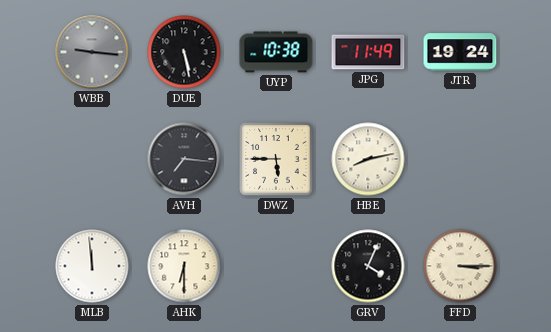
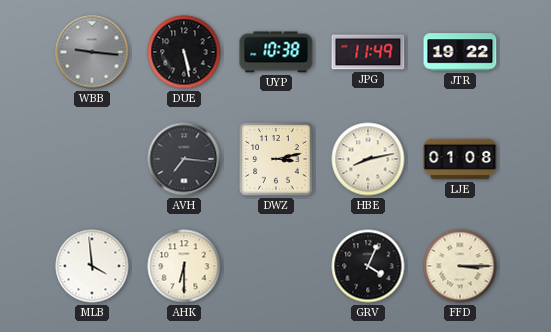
JTR: 19:24 -> 19:22 (460, 52)
DWZ: 5:45 -> 3:13 (276, 159)
LJE: none -> 01:08 (460, 159)
MLB: 11:59 -> 3:59 (92, 266)
